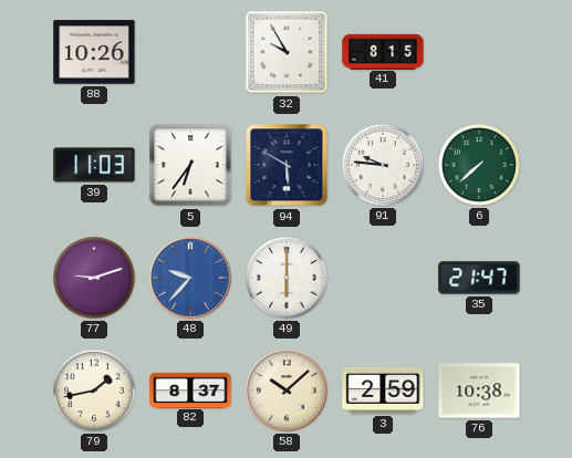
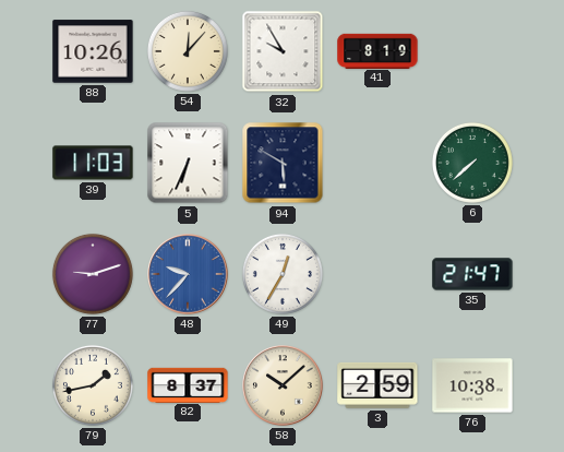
54: none -> 12:07 (188, 51)
41: 8:15 -> 8:19 (377, 50)
5: 6:36 -> 6:34 (188, 163)
91: 9:46 -> none (383, 165)
49: 6:00 -> 12:35 (283, 274)
